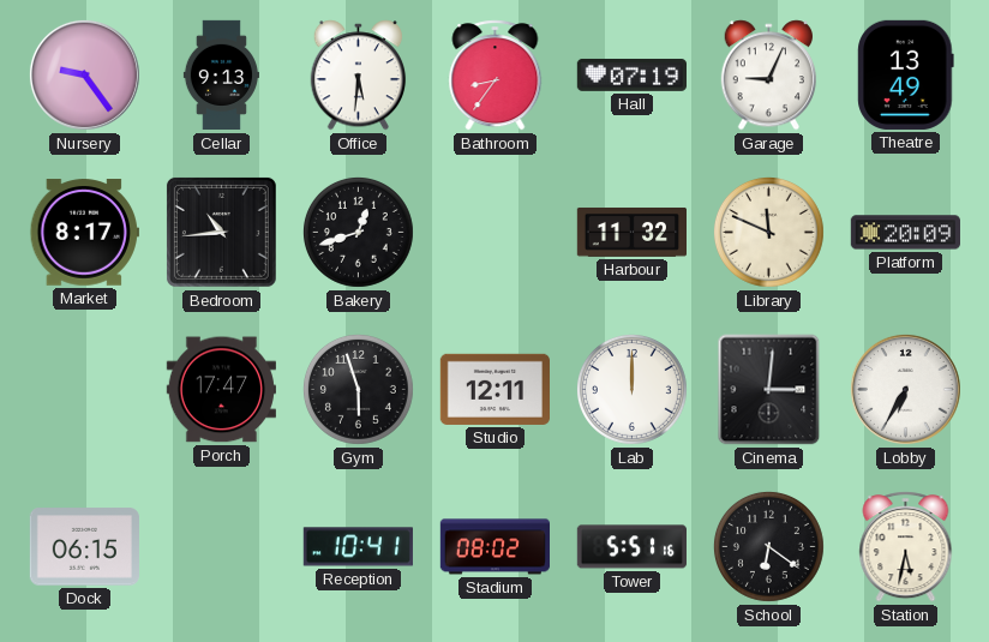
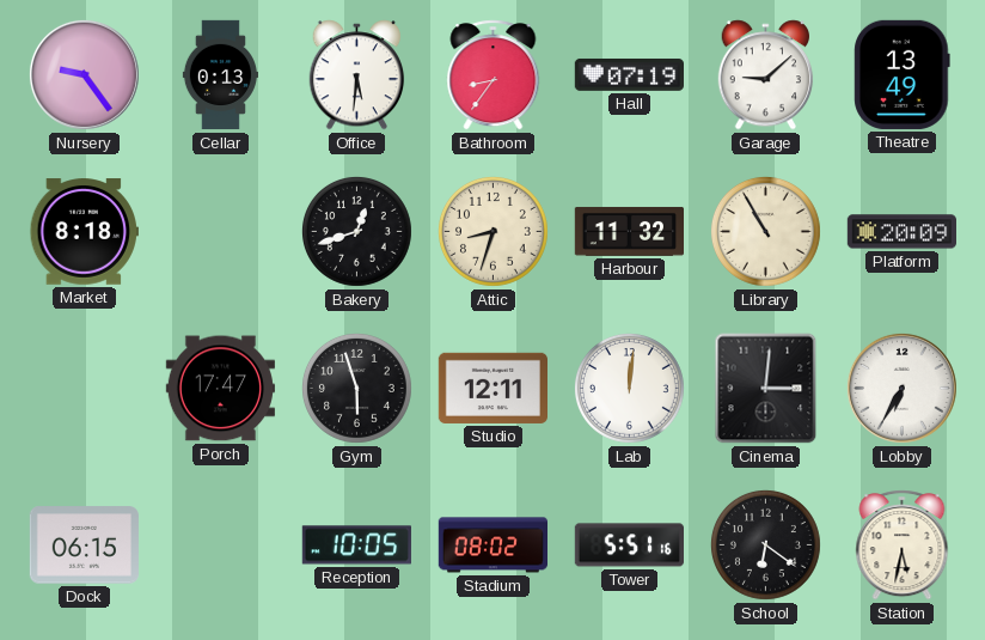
Cellar: 9:13 -> 0:13 (220, 75)
Garage: 9:04 -> 9:08 (766, 75)
Market: 8:17 -> 8:18 (84, 232)
Bedroom: 10:44 -> none (221, 232)
Attic: none -> 8:33 (493, 231)
Library: 11:49 -> 10:55 (765, 231)
Lab: 12:00 -> 12:01 (629, 388)
Reception: 10:41 -> 10:05 (356, 545)
